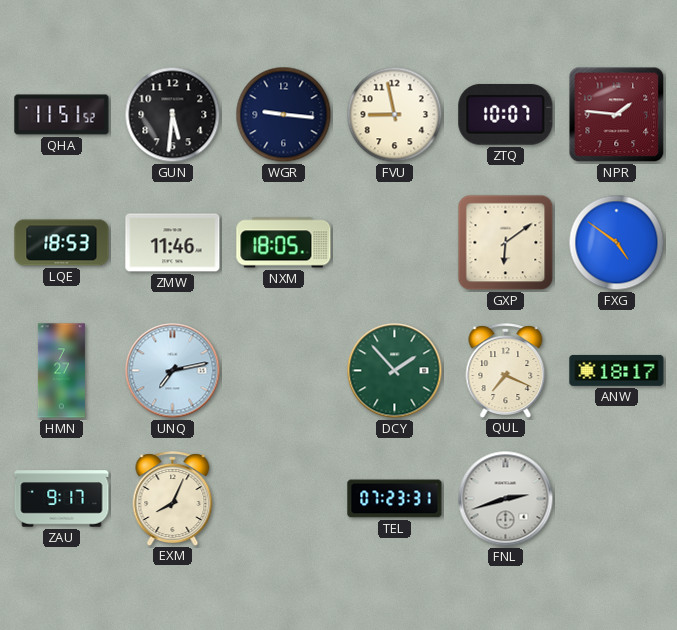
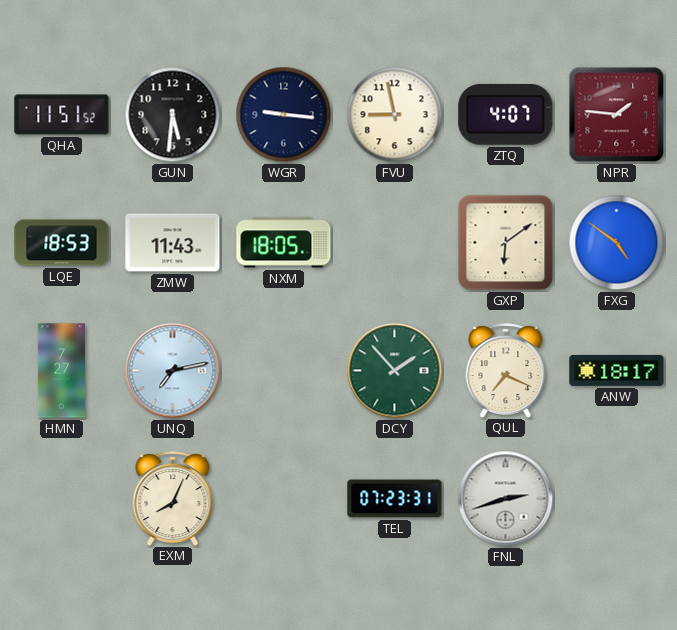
ZTQ: 10:07 -> 4:07 (506, 114)
ZMW: 11:46 -> 11:43 (173, 243)
ZAU: 9:17 -> none (62, 499)
